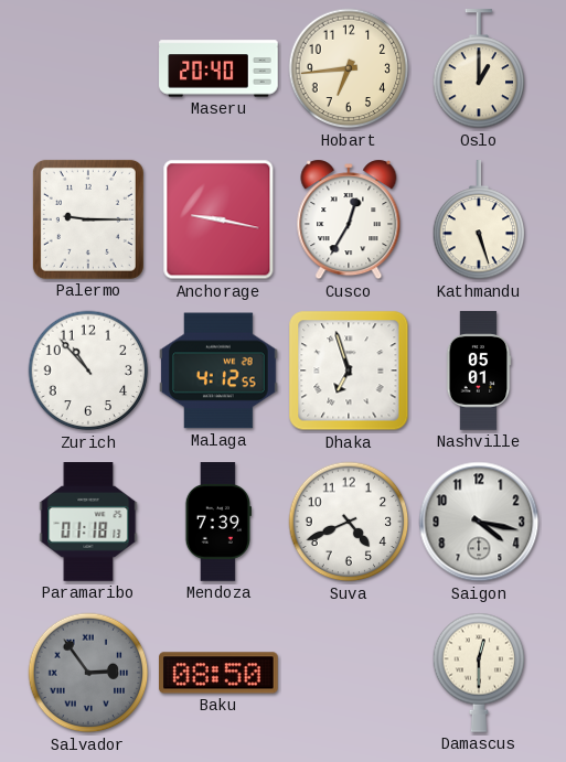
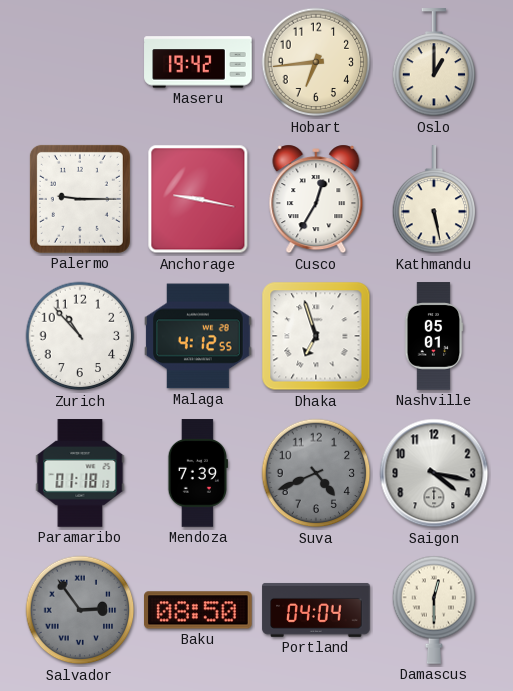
Maseru: 20:40 -> 19:42 (198, 62)
Kathmandu: 5:27 -> 5:28 (434, 200)
Suva dial: white -> grey (316, 473)
Portland: none -> 04:04 (316, 610)
